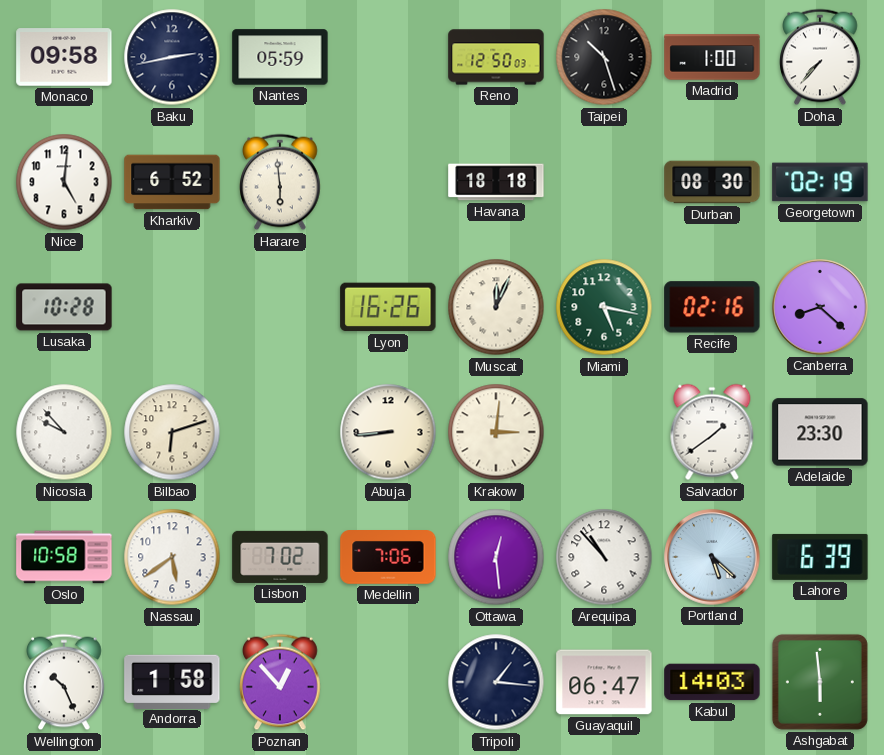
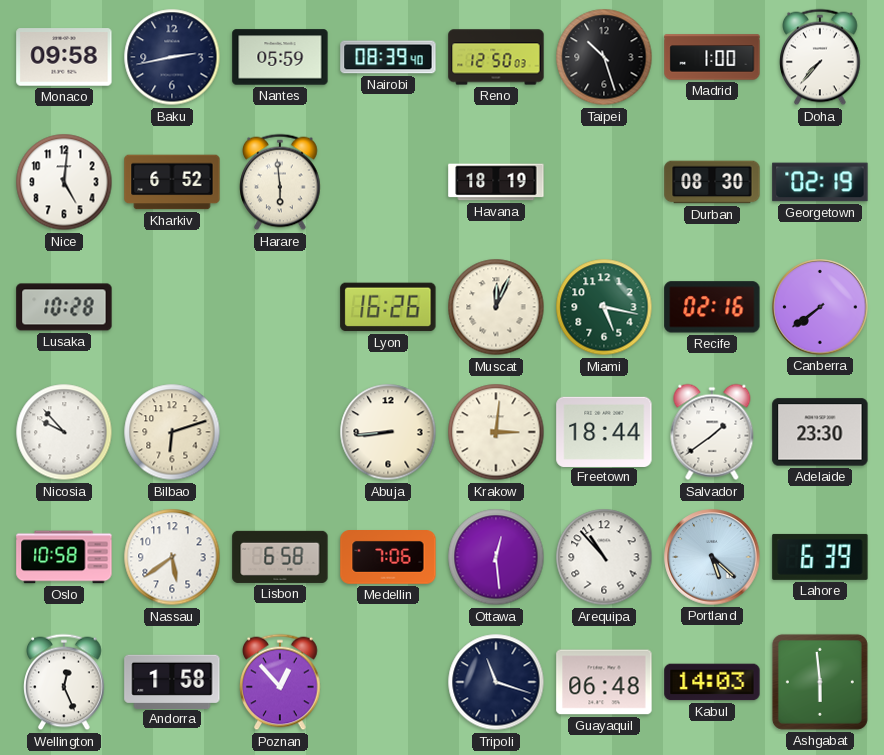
Nairobi: none -> 08:39 (388, 57)
Havana: 18:18 -> 18:19 (496, 182)
Canberra: 8:22 -> 7:39 (820, 307)
Freetown: none -> 18:44 (604, 431)
Lisbon: 7:02 -> 6:58 (280, 557)
Wellington: 10:26 -> 12:26 (64, 682)
Tripoli: 1:16 -> 11:18 (496, 682)
Guayaquil: 06:47 -> 06:48 (604, 682)
